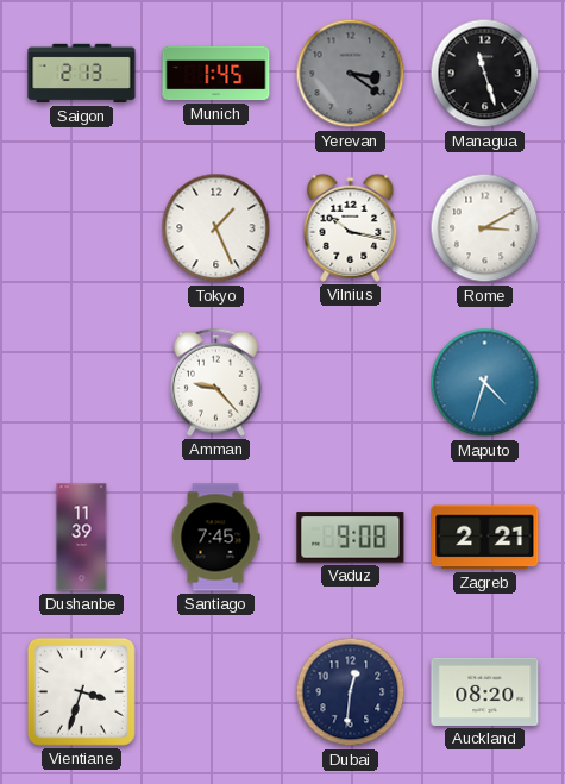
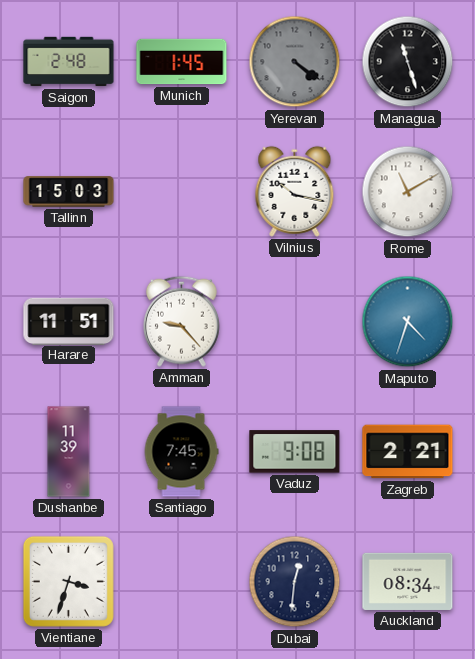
Saigon: 2:13 -> 2:48 (69, 62)
Yerevan: 3:21 -> 4:21 (295, 62)
Tallinn: none -> 15:03 (69, 192)
Tokyo: 1:26 -> none (216, 228)
Rome: 3:10 -> 11:10 (408, 192)
Harare: none -> 11:51 (69, 321)
Auckland: 08:20 -> 08:34 (408, 581)
